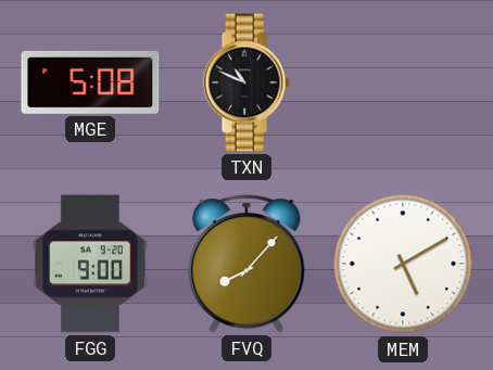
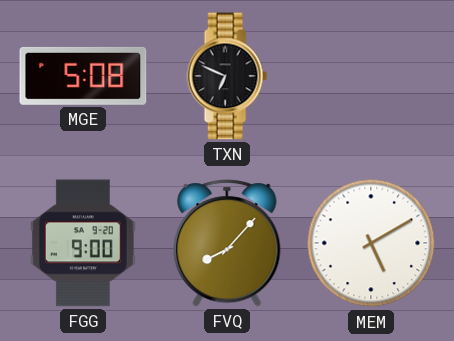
TXN: 10:49 -> 6:49 (227, 76)
